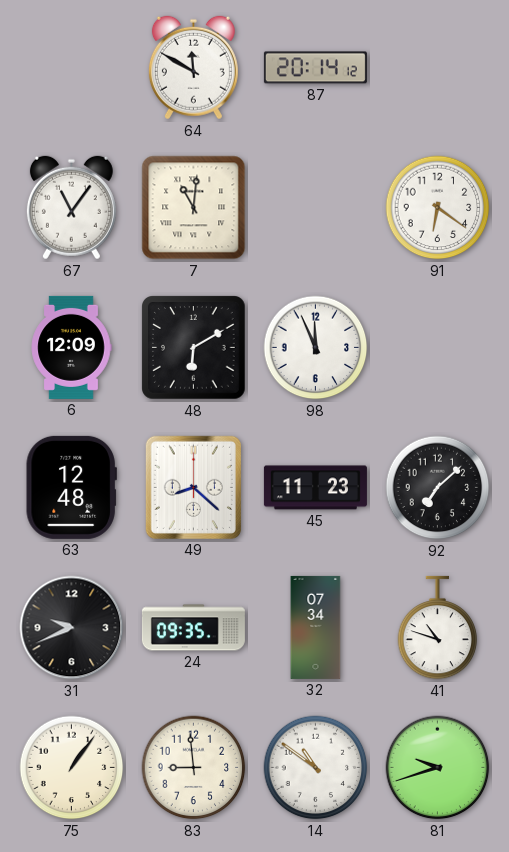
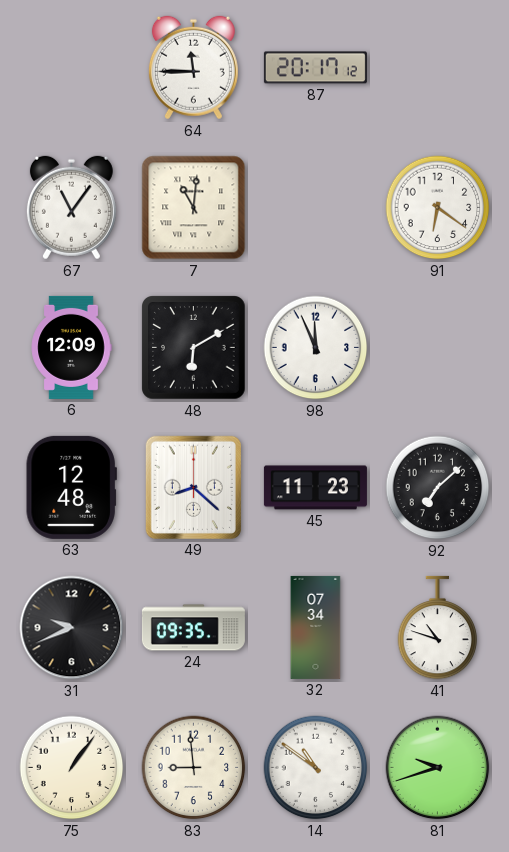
64: 11:50 -> 11:45 (193, 68)
87: 20:14 -> 20:17 (315, 68)
